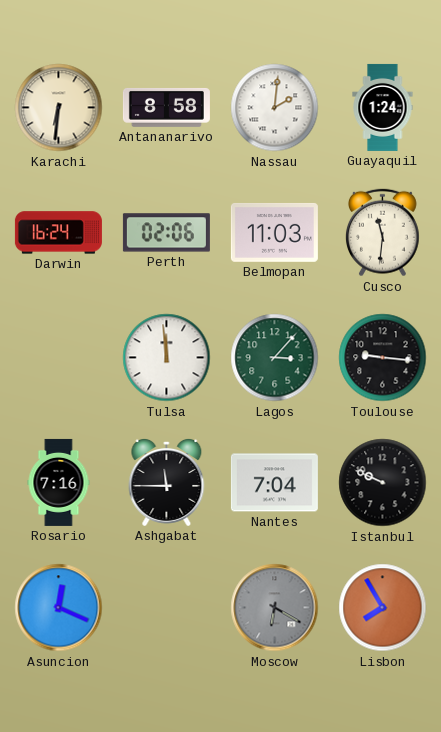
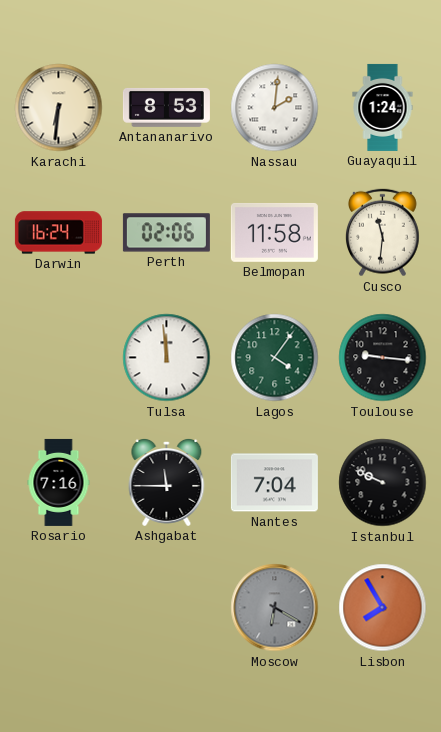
Antananarivo: 8:58 -> 8:53 (166, 107)
Belmopan: 11:03 -> 11:58 (274, 232)
Lagos: 3:07 -> 4:06 (275, 358)
Asuncion: 12:19 -> none (59, 608)
